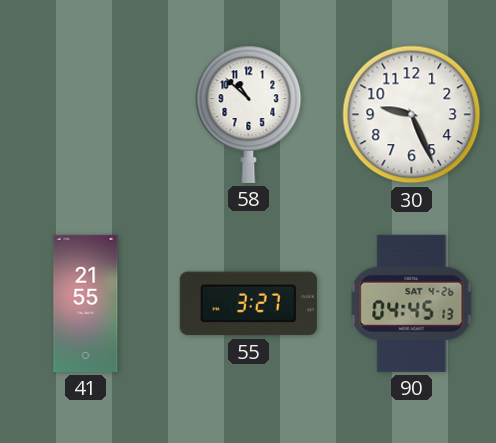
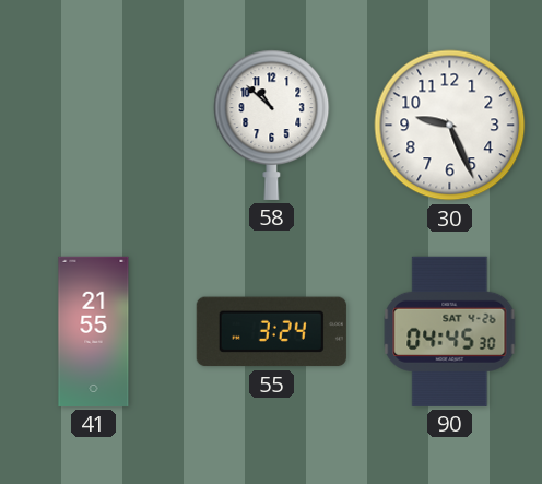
55: 3:27 -> 3:24 (271, 332)
90: 04:45:13 -> 04:45:30 (450, 331)
